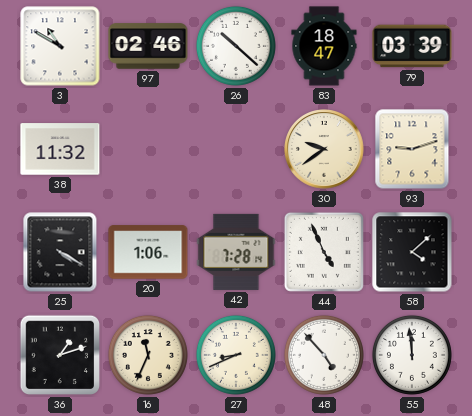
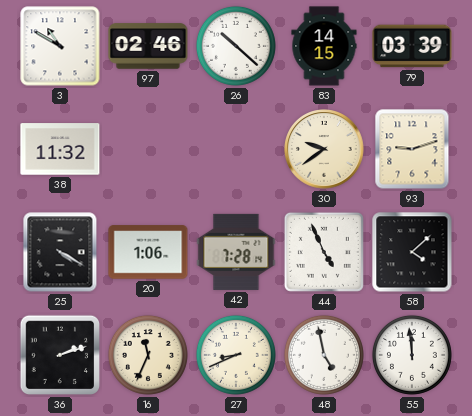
83: 18:47 -> 14:15 (324, 46)
36: 1:12 -> 2:12 (60, 355)
48: 4:53 -> 4:58 (324, 355)
